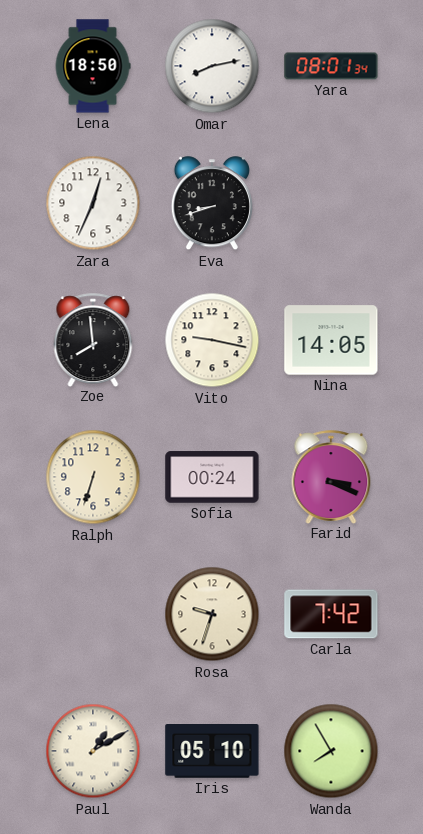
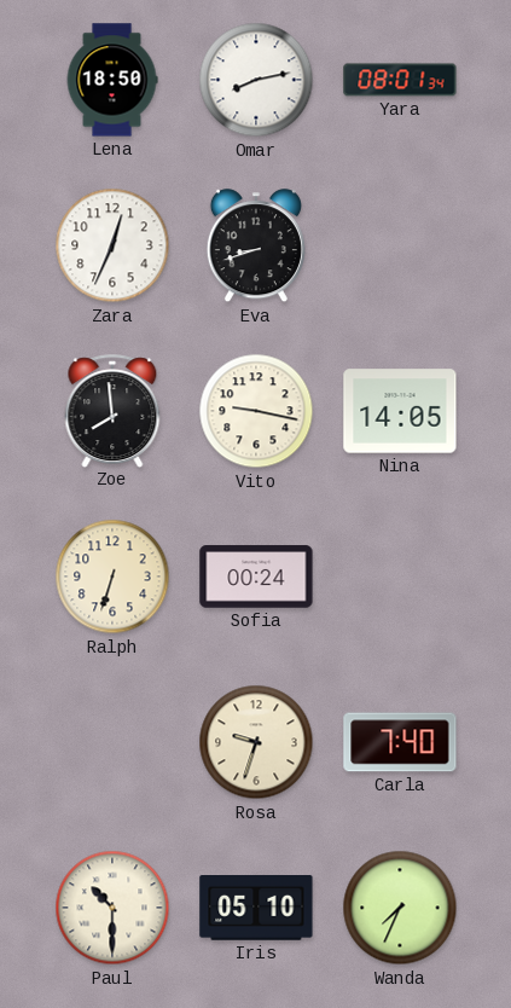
Farid: 3:19 -> none (331, 477)
Carla: 7:42 -> 7:40 (400, 742)
Paul: 1:10 -> 10:30 (112, 908)
Wanda: 7:55 -> 7:34 (400, 908)
